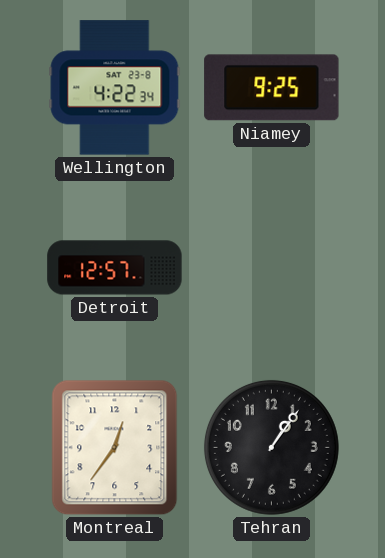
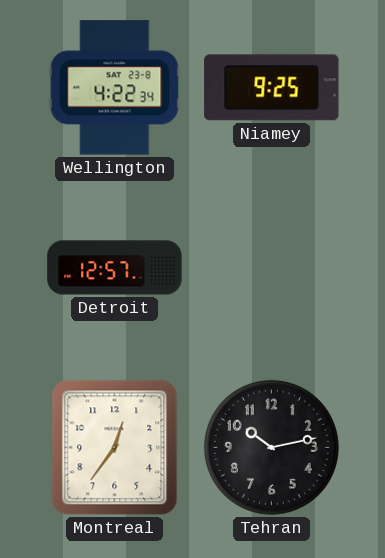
Tehran: 1:06 -> 10:13 (271, 447)
